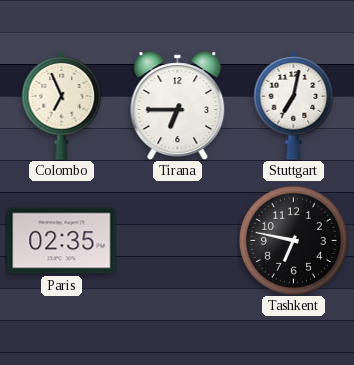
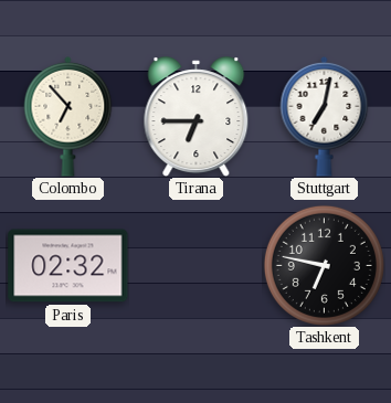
Colombo: 6:56 -> 6:53 (68, 116)
Paris: 02:35 -> 02:32 (68, 266)
